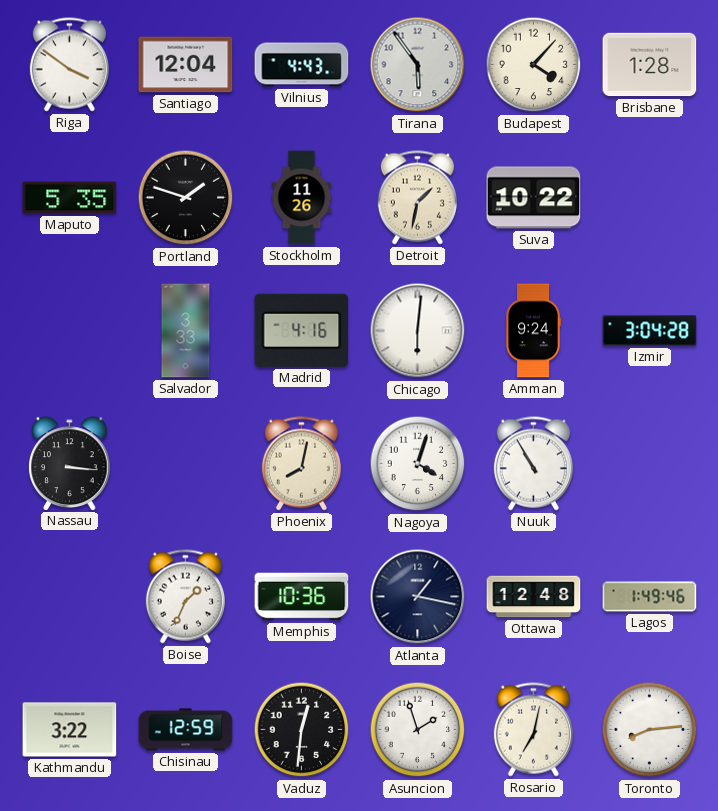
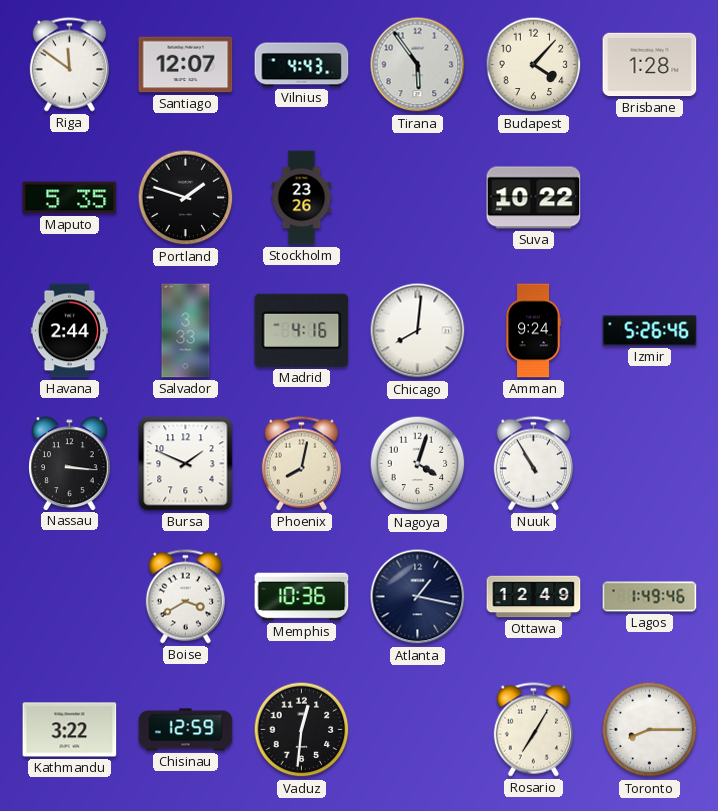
Riga: 3:51 -> 11:51 (69, 65)
Santiago: 12:04 -> 12:07 (186, 65)
Stockholm: 11:26 -> 23:26 (302, 198)
Detroit: 1:32 -> none (417, 198)
Havana: none -> 2:44 (69, 331)
Chicago: 6:01 -> 8:01 (418, 331)
Izmir: 3:04 -> 5:26 (650, 331)
Bursa: none -> 1:49 (186, 464)
Boise: 1:34 -> 3:40 (185, 597)
Ottawa: 12:48 -> 12:49 (534, 597)
Asuncion: 1:57 -> none (418, 730)
Rosario: 7:02 -> 7:05 (533, 730)
Toronto: 8:14 -> 8:15 (650, 730)
